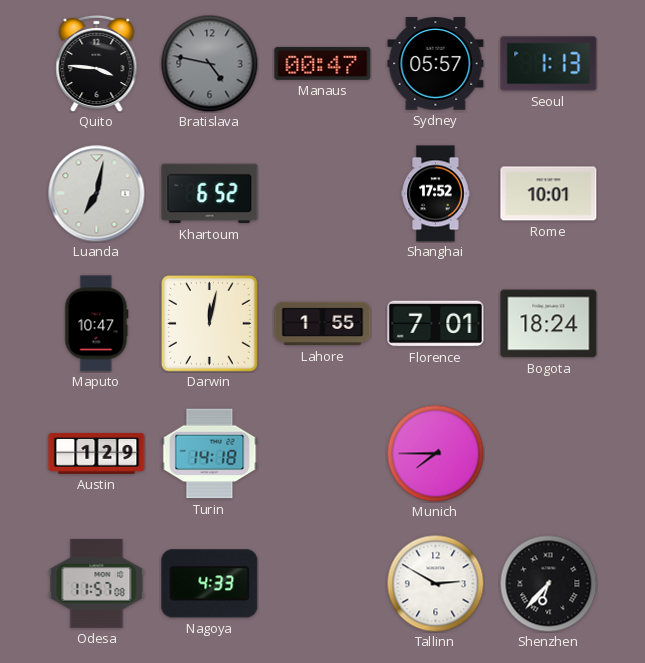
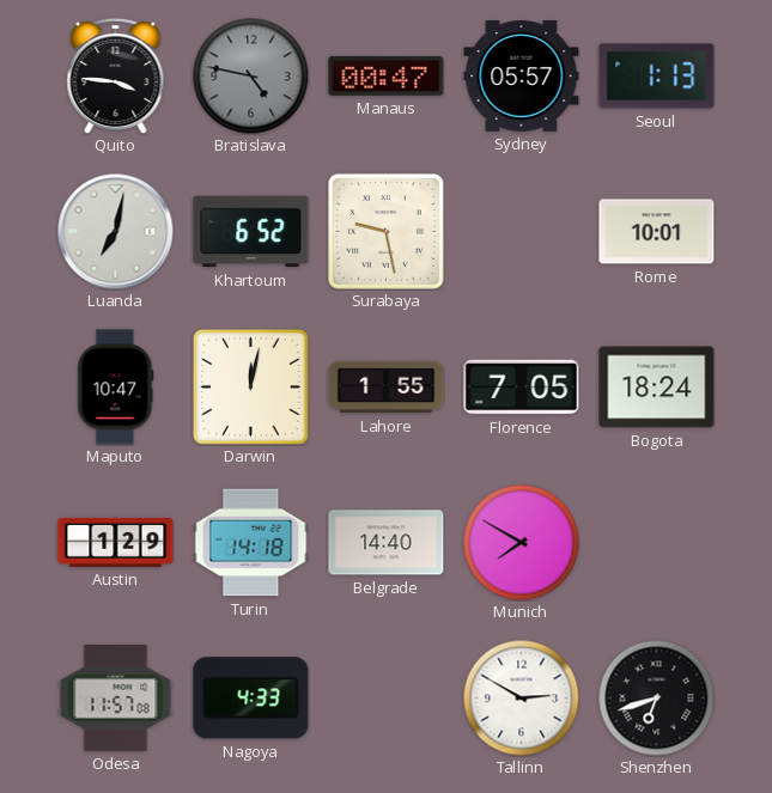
Surabaya: none -> 9:28 (387, 232)
Shanghai: 17:52 -> none (436, 194)
Florence: 7:01 -> 7:05 (522, 388)
Belgrade: none -> 14:40 (387, 543)
Munich: 7:45 -> 7:50 (521, 542)
Shenzhen: 6:37 -> 6:42 (656, 697)
